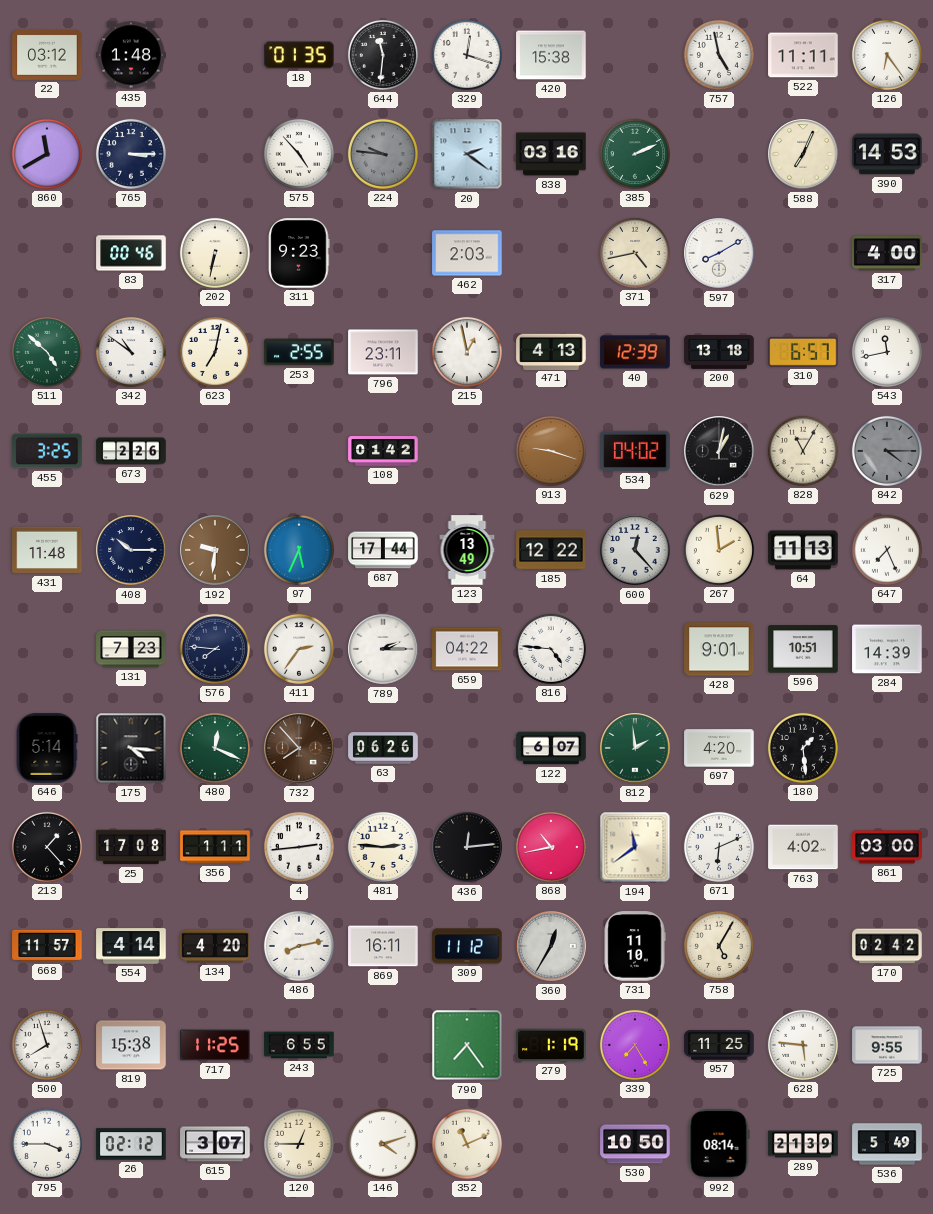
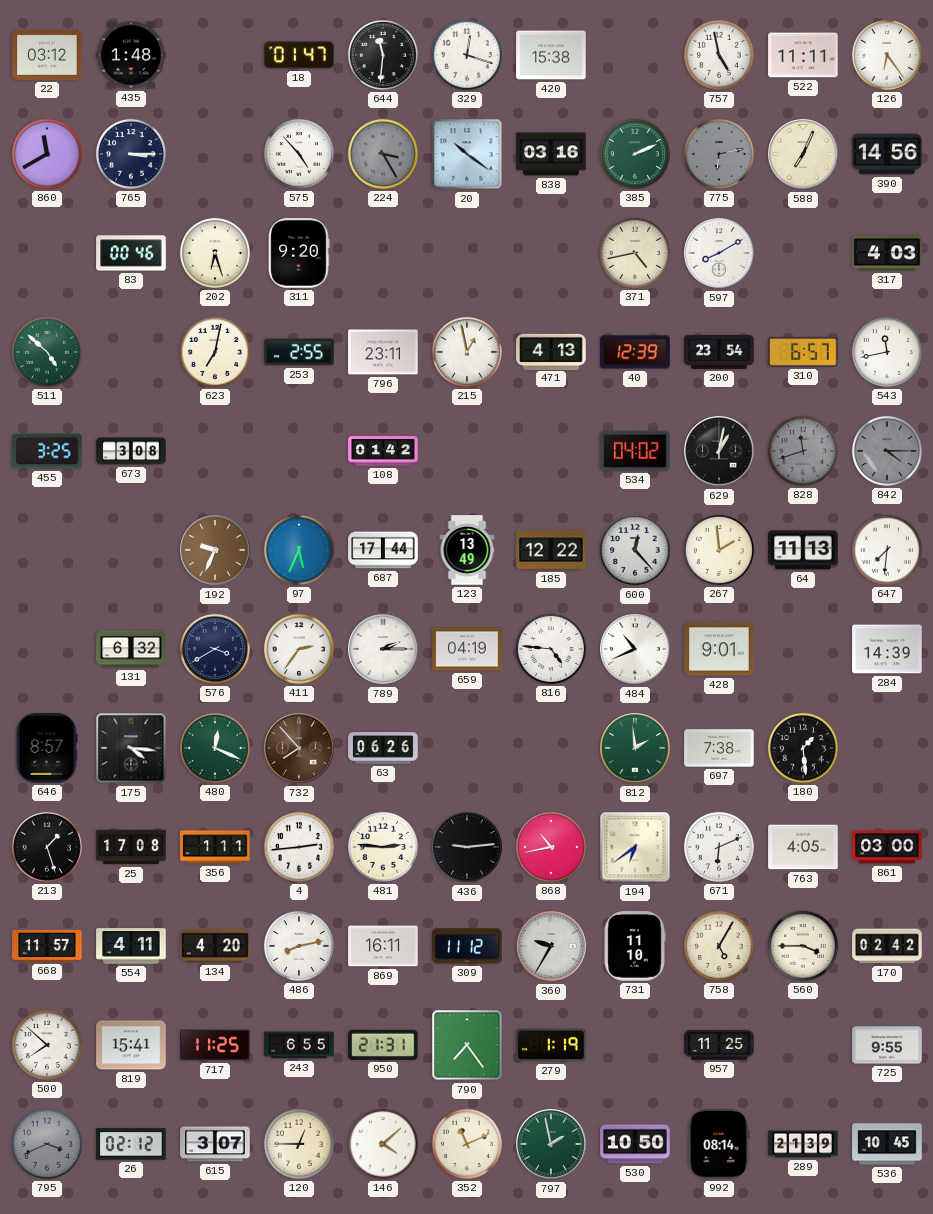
18: 01:35 -> 01:47 (299, 55)
224: 9:46 -> 3:25 (383, 154)
20: 2:21 -> 10:21 (467, 154)
775: none -> 6:13 (719, 154)
390: 14:53 -> 14:56 (887, 154)
202: 6:32 -> 6:27 (215, 253)
311: 9:23 -> 9:20 (299, 253)
462: 2:03 -> none (467, 253)
317: 4:00 -> 4:03 (887, 253)
342: 10:51 -> none (131, 352)
200: 13:18 -> 23:54 (719, 352)
673: 2:26 -> 3:08 (131, 451)
913: 9:18 -> none (551, 451)
828: 11:05 -> 11:42 (803, 451)
828 dial: cream -> grey (803, 451)
431: 11:48 -> none (47, 550)
408: 10:15 -> none (131, 550)
192: 9:31 -> 9:34 (215, 550)
647: 7:26 -> 7:31 (887, 550)
131: 7:23 -> 6:32 (131, 649)
576: 7:46 -> 3:40 (215, 649)
659: 04:22 -> 04:19 (467, 649)
484: none -> 10:41 (635, 649)
596: 10:51 -> none (803, 649)
646: 5:14 -> 8:57 (47, 748)
122: 6:07 -> none (551, 748)
697: 4:20 -> 7:38 (719, 748)
213: 1:23 -> 1:27 (47, 847)
436: 12:14 -> 9:14 (467, 847)
194: 11:39 -> 6:39 (635, 847)
763: 4:02 -> 4:05 (803, 847)
554: 4:14 -> 4:11 (131, 946)
360: 12:35 -> 9:35 (551, 946)
560: none -> 3:45 (803, 946)
500: 7:57 -> 7:52 (47, 1045)
819: 15:38 -> 15:41 (131, 1045)
950: none -> 21:31 (383, 1045)
339: 7:25 -> none (635, 1045)
628: 5:46 -> none (803, 1045)
795: 3:45 -> 3:41 (47, 1144)
795 dial: white -> grey (47, 1144)
146: 4:12 -> 4:08 (383, 1144)
797: none -> 1:58 (551, 1144)
536: 5:49 -> 10:45 (887, 1144)
